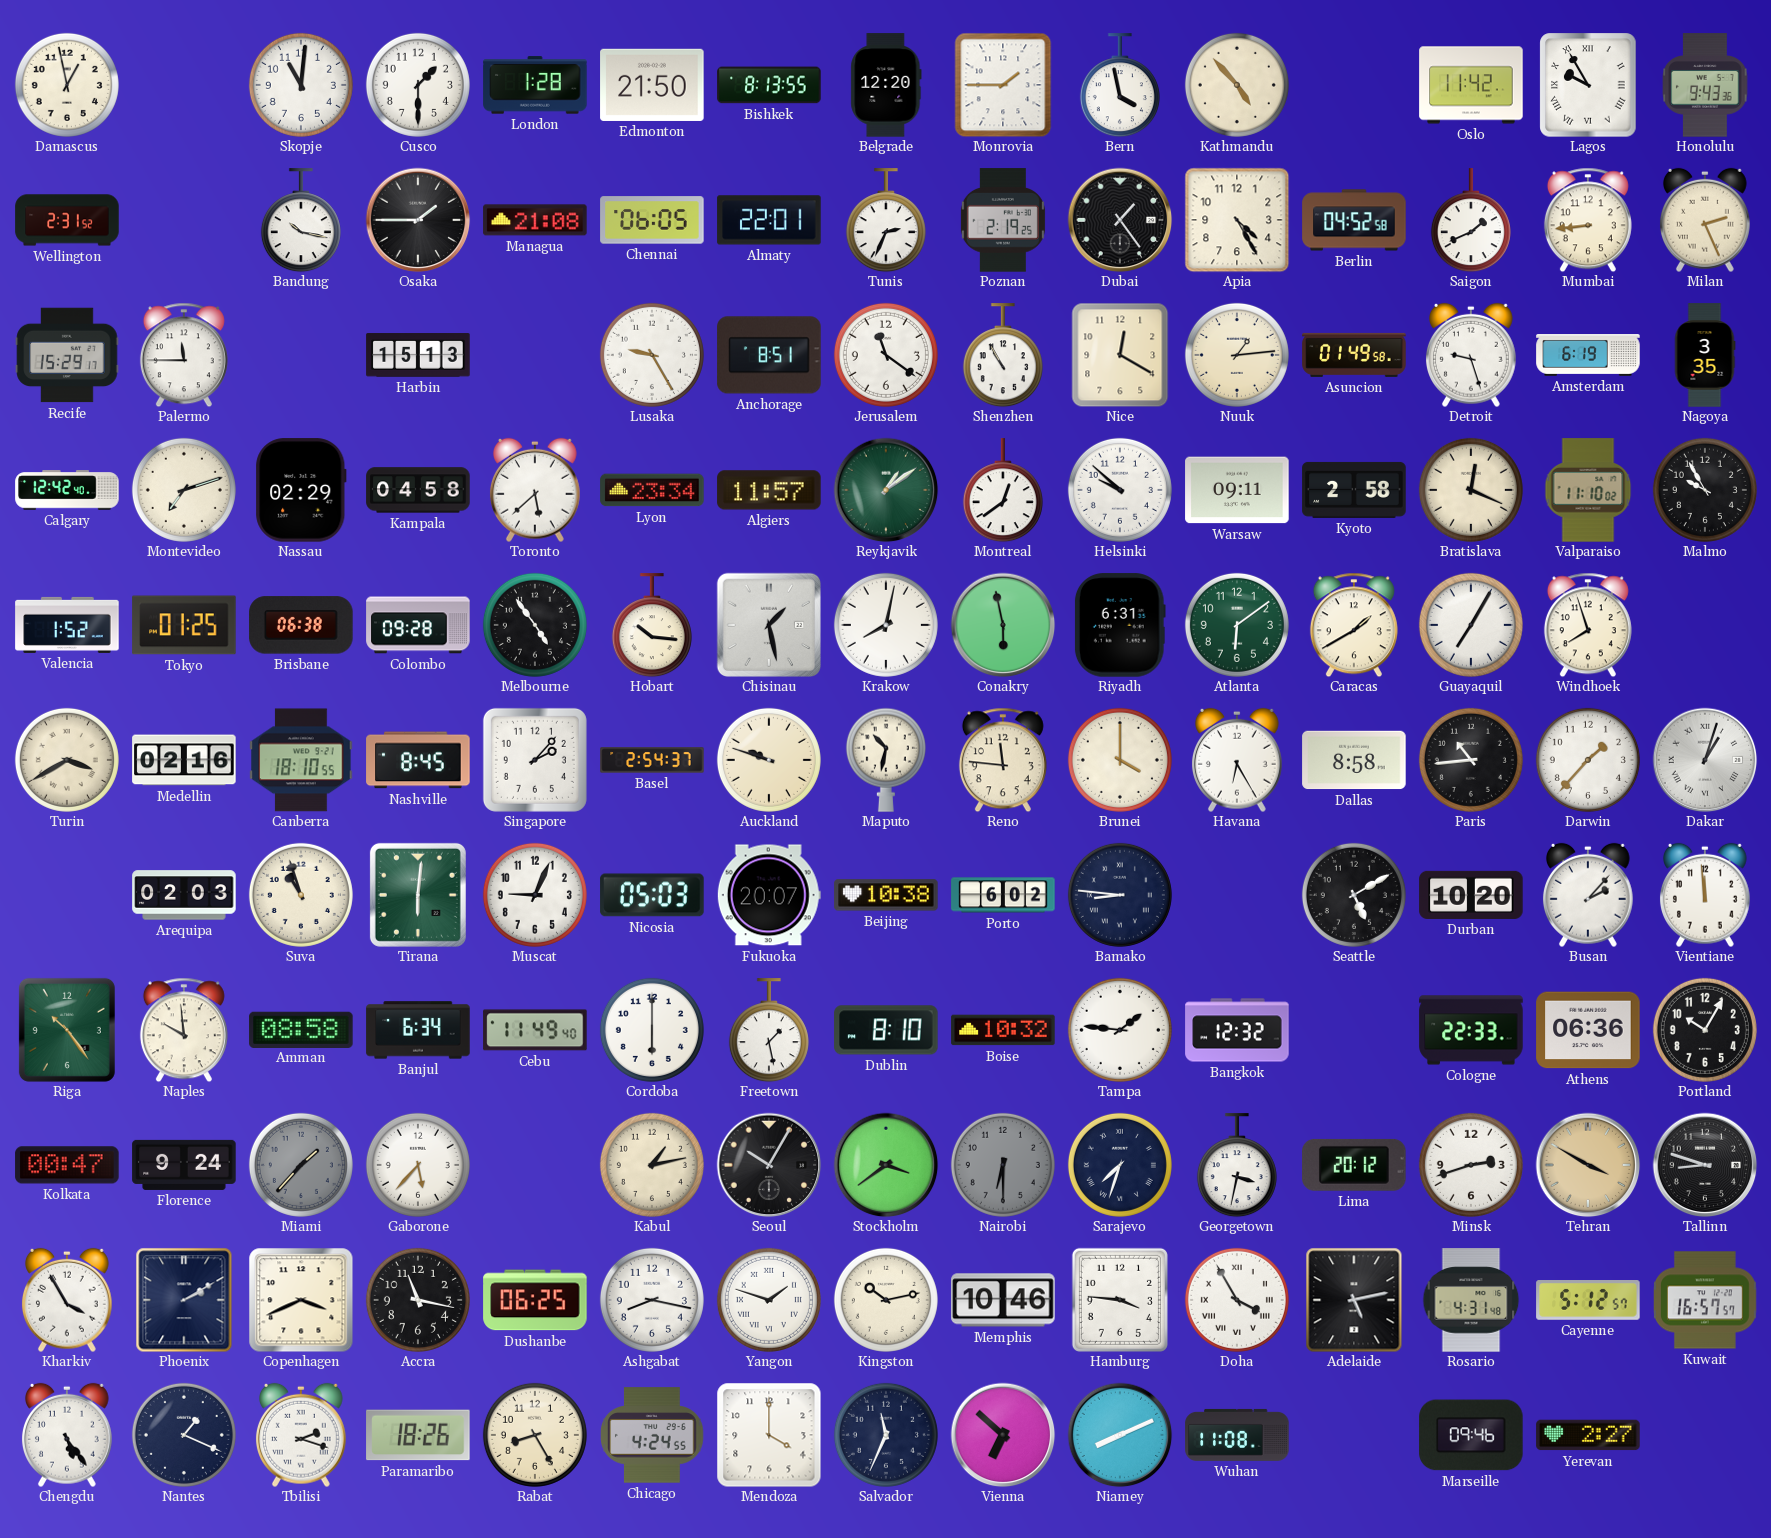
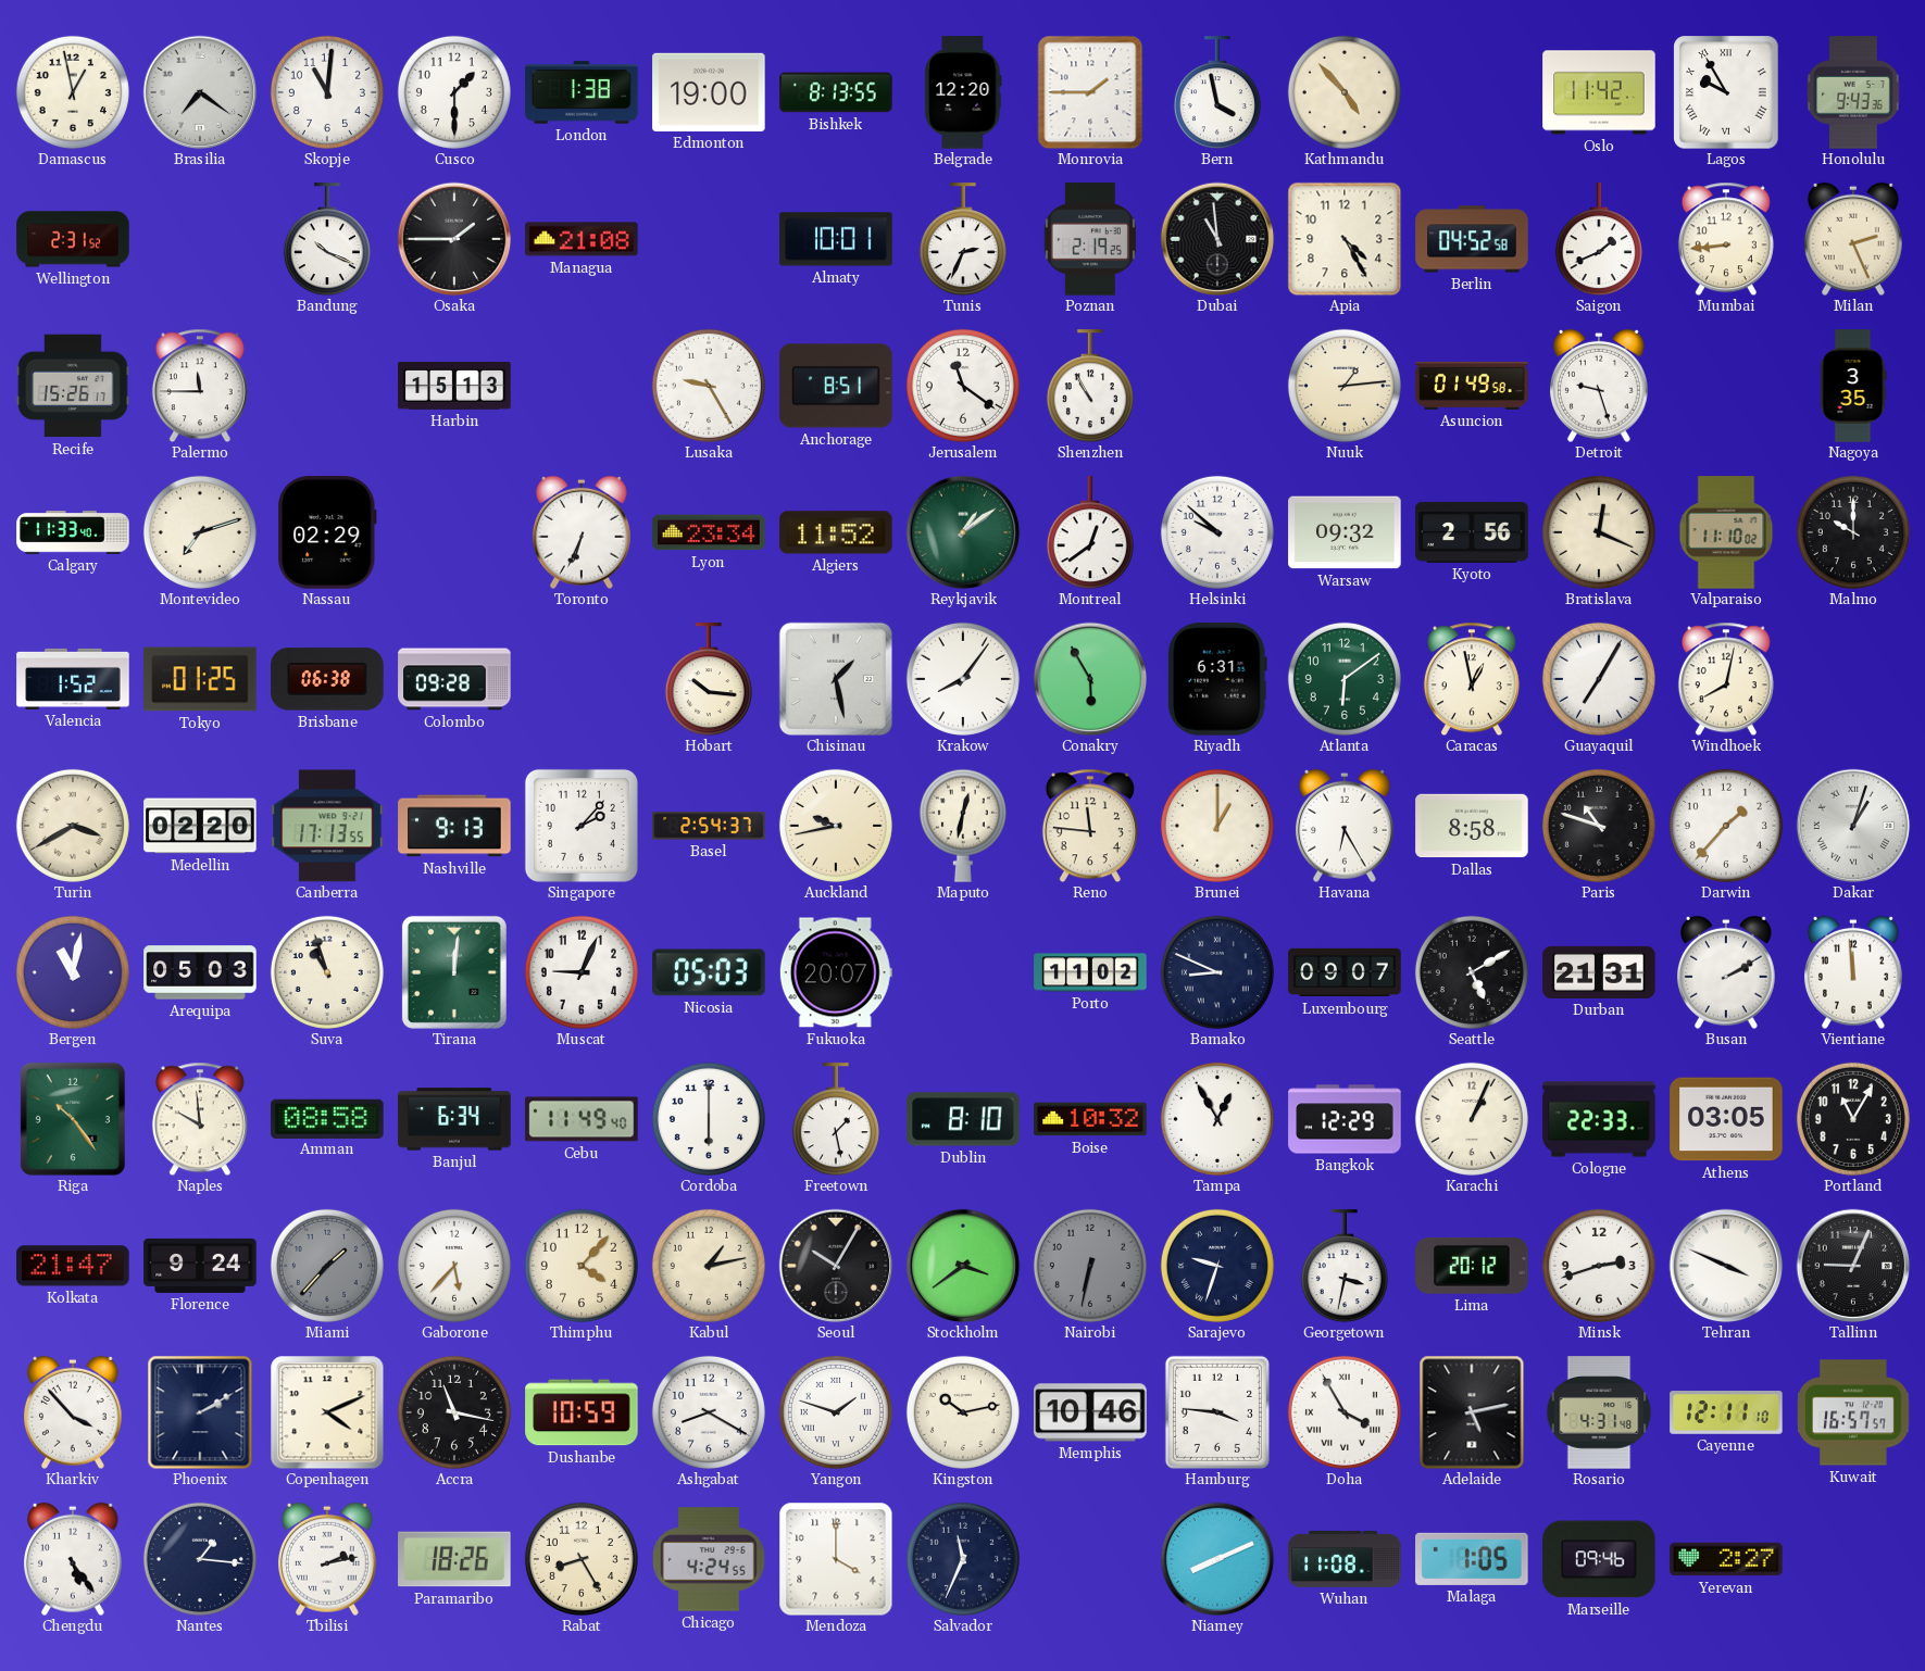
Brasilia: none -> 7:21 (200, 92)
London: 1:28 -> 1:38 (582, 92)
Edmonton: 21:50 -> 19:00 (709, 92)
Bandung: 10:17 -> 10:19 (327, 239)
Chennai: 06:05 -> none (652, 220)
Almaty: 22:01 -> 10:01 (836, 239)
Dubai: 1:24 -> 10:59 (1217, 239)
Recife: 15:29 -> 15:26 (73, 386)
Nice: 12:20 -> none (1120, 355)
Amsterdam: 6:19 -> none (1588, 356)
Calgary: 12:42 -> 11:33 (73, 532)
Kampala: 04:58 -> none (418, 490)
Toronto: 5:38 -> 6:34 (582, 532)
Algiers: 11:57 -> 11:52 (836, 532)
Warsaw: 09:11 -> 09:32 (1345, 532)
Kyoto: 2:58 -> 2:56 (1472, 532)
Malmo: 9:55 -> 10:00 (1853, 532)
Melbourne: 4:54 -> none (535, 625)
Krakow: 8:02 -> 8:06 (963, 679)
Conakry: 5:58 -> 5:55 (1090, 679)
Caracas: 1:40 -> 12:58 (1472, 679)
Windhoek: 7:57 -> 8:02 (1726, 679)
Medellin: 02:16 -> 02:20 (200, 826)
Canberra: 18:10 -> 17:13 (327, 826)
Nashville: 8:45 -> 9:13 (454, 826)
Auckland: 9:48 -> 9:43 (836, 826)
Maputo: 10:32 -> 12:32 (963, 826)
Brunei: 4:00 -> 1:00 (1217, 826)
Paris: 10:44 -> 10:48 (1599, 826)
Bergen: none -> 11:02 (73, 972)
Arequipa: 02:03 -> 05:03 (200, 972)
Tirana: 6:01 -> 12:01 (454, 972)
Beijing: 10:38 -> none (886, 895)
Porto: 6:02 -> 11:02 (1090, 972)
Bamako: 8:46 -> 8:49 (1217, 972)
Luxembourg: none -> 09:07 (1345, 972)
Durban: 10:20 -> 21:31 (1599, 972)
Busan: 2:07 -> 2:10 (1726, 972)
Tampa: 1:46 -> 12:55 (1217, 1119)
Bangkok: 12:32 -> 12:29 (1345, 1119)
Karachi: none -> 1:04 (1472, 1119)
Athens: 06:36 -> 03:05 (1726, 1119)
Portland: 10:05 -> 11:05 (1853, 1119)
Kolkata: 00:47 -> 21:47 (73, 1266)
Thimphu: none -> 4:07 (582, 1266)
Nairobi: 6:30 -> 6:32 (1090, 1266)
Sarajevo: 7:33 -> 9:33 (1217, 1266)
Tehran: 3:50 -> 3:49 (1726, 1266)
Tehran dial: champagne -> white (1726, 1266)
Tallinn: 8:48 -> 9:04 (1853, 1266)
Kharkiv: 3:55 -> 3:53 (73, 1412)
Copenhagen: 3:41 -> 4:11 (327, 1412)
Dushanbe: 06:25 -> 10:59 (582, 1412)
Ashgabat: 8:17 -> 8:20 (709, 1412)
Cayenne: 5:12 -> 12:11 (1726, 1414)
Nantes: 1:19 -> 1:16 (200, 1559)
Tbilisi: 2:18 -> 2:13 (327, 1559)
Vienna: 6:52 -> none (1003, 1435)
Malaga: none -> 1:05 (1472, 1559)
